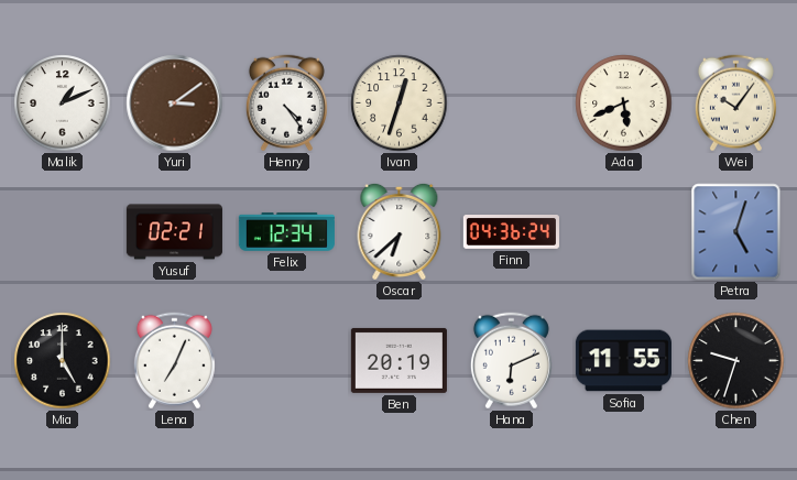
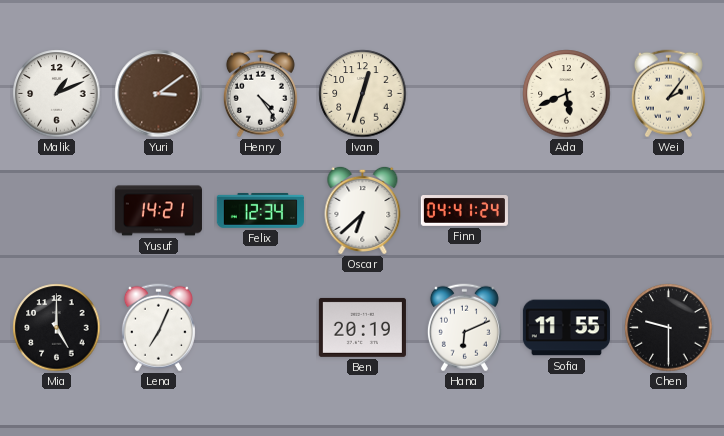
Wei: 10:06 -> 2:06 (668, 94)
Yusuf: 02:21 -> 14:21 (158, 211)
Finn: 04:36 -> 04:41 (464, 211)
Petra: 5:03 -> none (736, 232)
Chen: 9:33 -> 9:30 (669, 328)
